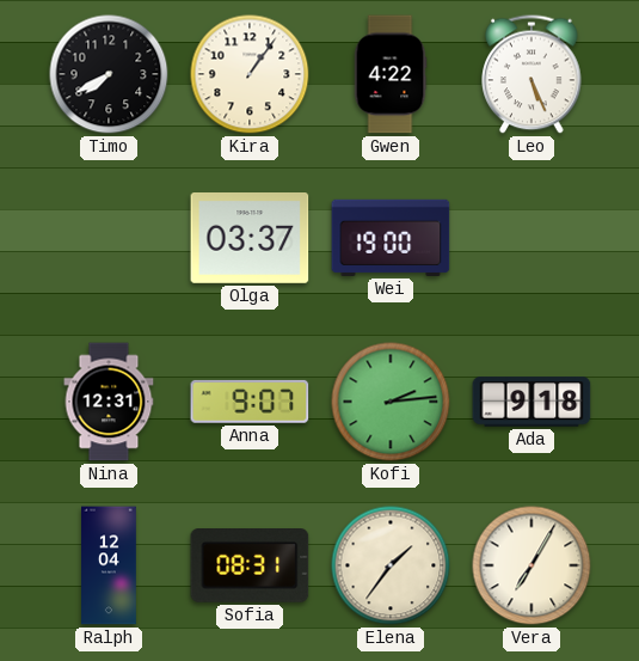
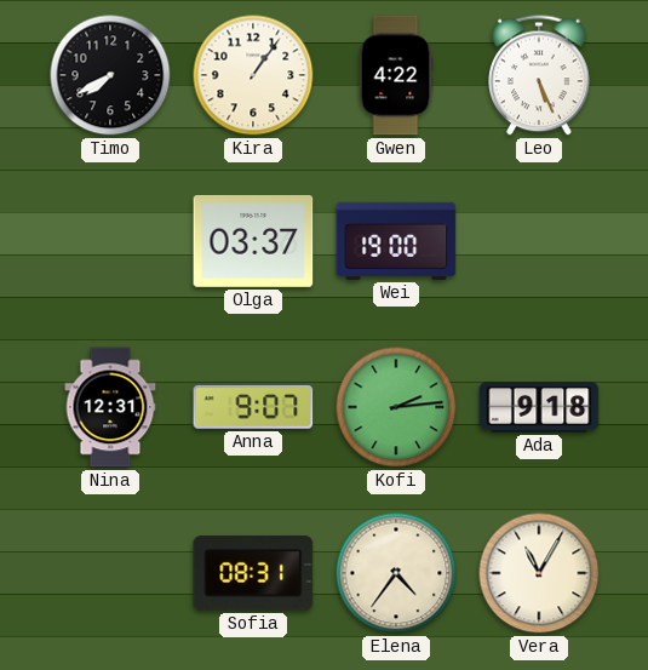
Ralph: 12:04 -> none (110, 565)
Elena: 1:36 -> 4:36 (396, 573)
Vera: 7:05 -> 11:05 (539, 573)
